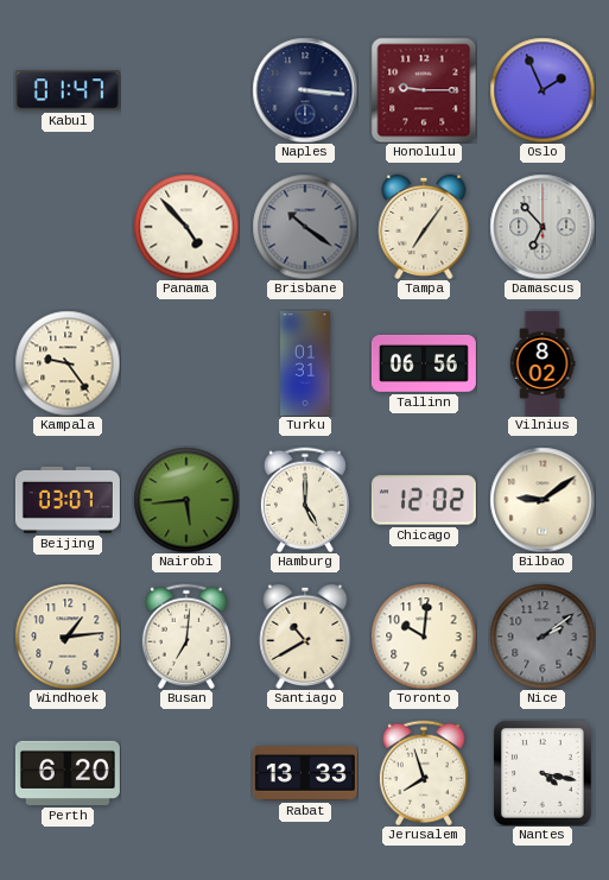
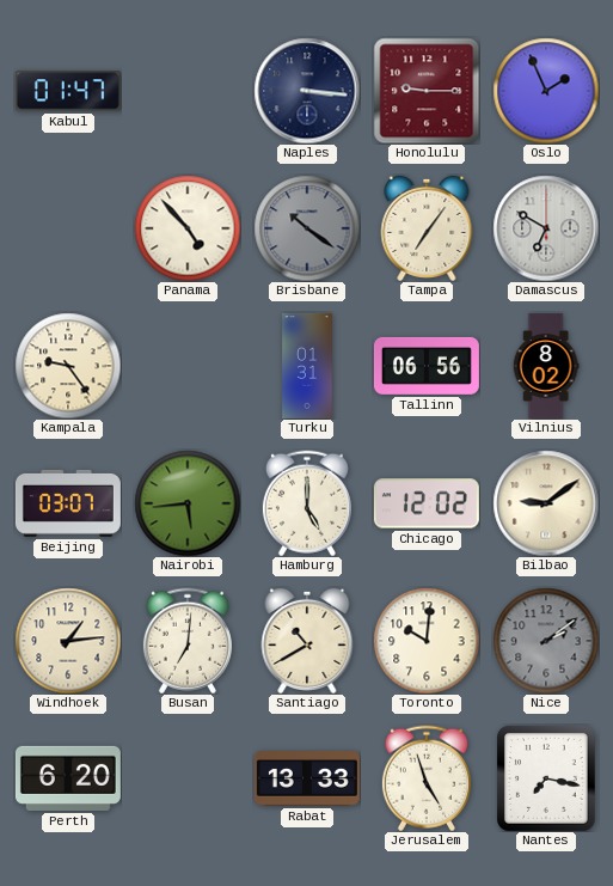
Damascus: 6:53 -> 6:50 (546, 228)
Jerusalem: 7:57 -> 4:57 (427, 778)
Nantes: 4:17 -> 7:17 (547, 778)
